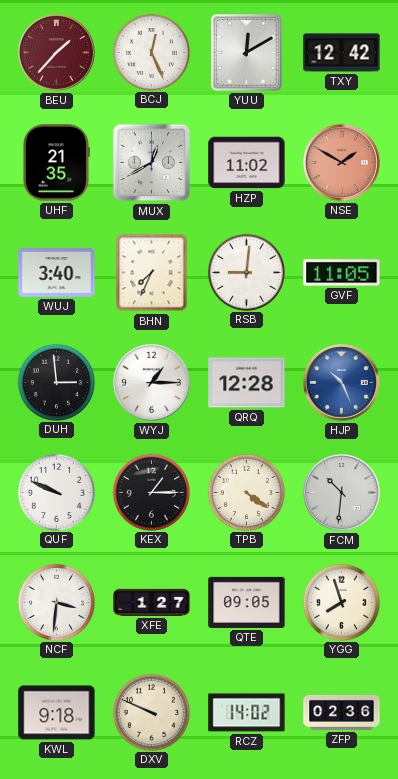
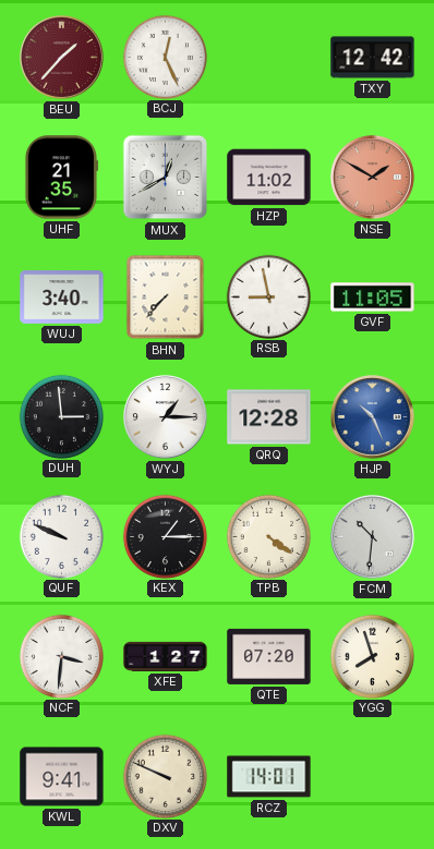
YUU: 12:10 -> none (246, 52)
BHN: 7:34 -> 7:37 (166, 298)
RSB: 9:01 -> 8:58 (268, 296)
QTE: 09:05 -> 07:20 (269, 656)
KWL: 9:18 -> 9:41 (62, 777)
RCZ: 14:02 -> 14:01 (269, 777)
ZFP: 02:36 -> none (342, 712)
